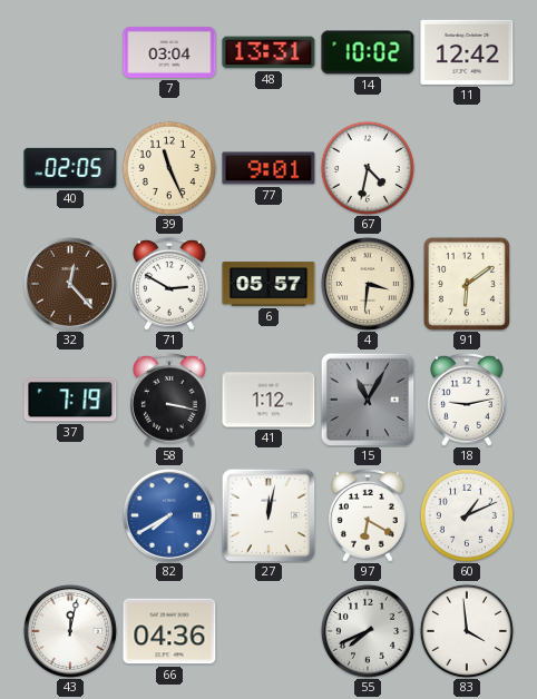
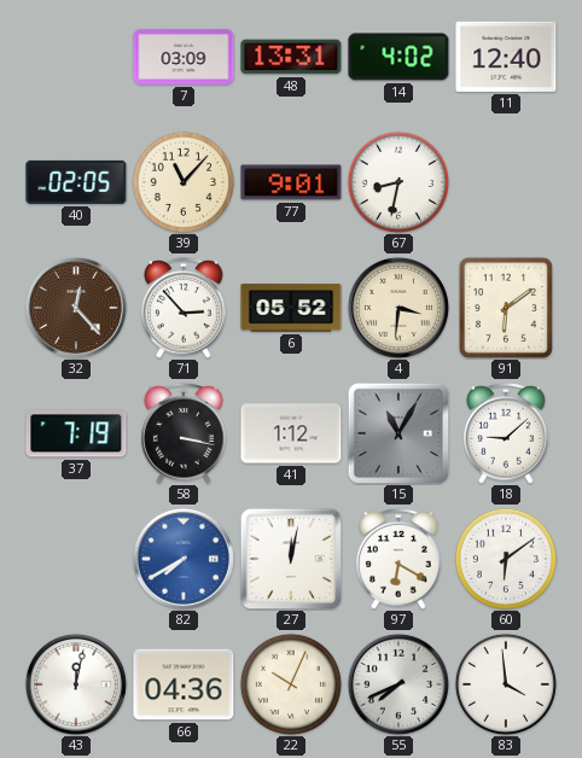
7: 03:04 -> 03:09 (184, 57)
14: 10:02 -> 4:02 (398, 57)
11: 12:42 -> 12:40 (506, 57)
39: 11:26 -> 11:07 (184, 182)
67: 4:32 -> 8:32 (398, 182)
71: 2:50 -> 2:53 (185, 308)
6: 05:57 -> 05:52 (291, 308)
18: 9:13 -> 9:08 (507, 433)
60: 1:11 -> 6:09 (506, 559)
22: none -> 10:04 (291, 684)
